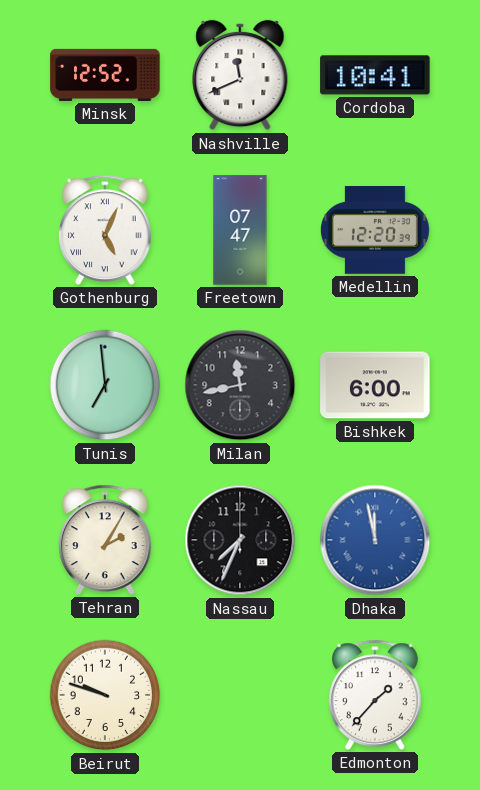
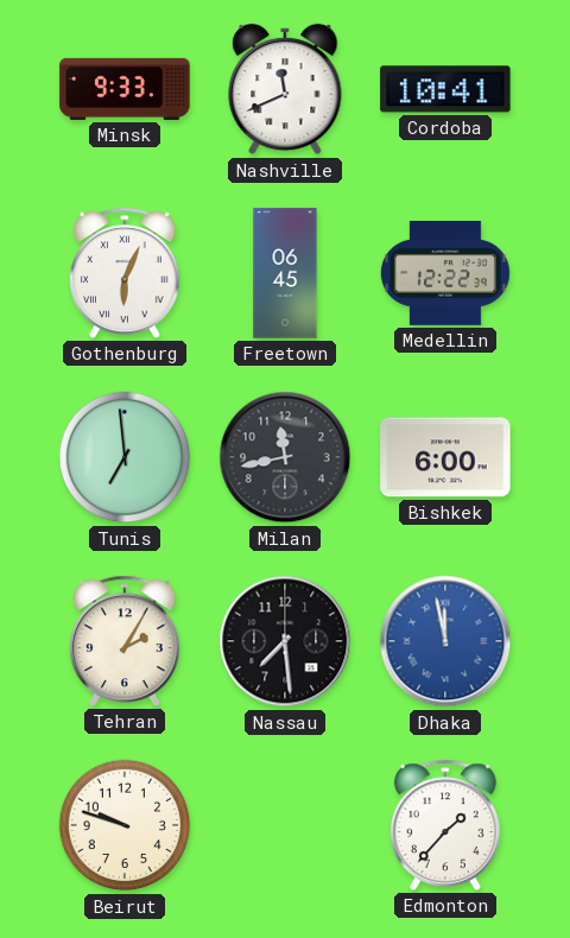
Minsk: 12:52 -> 9:33 (125, 89)
Gothenburg: 5:04 -> 6:04 (125, 273)
Freetown: 07:47 -> 06:45 (285, 273)
Medellin: 12:20 -> 12:22 (445, 274)
Nassau: 7:34 -> 7:29 (285, 641)
